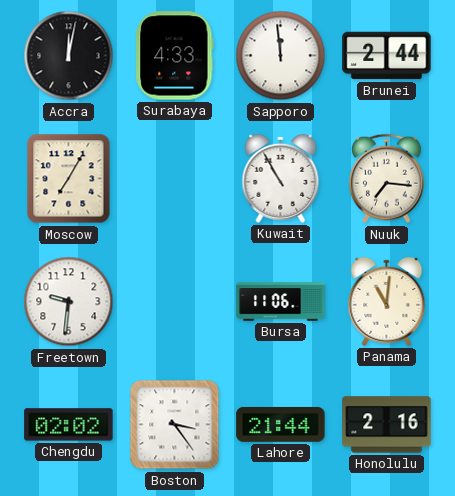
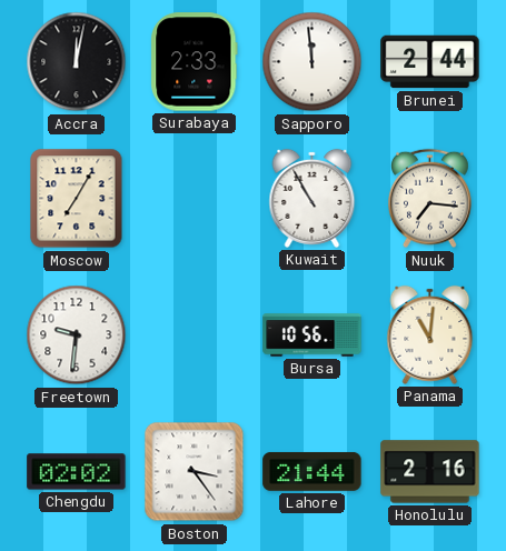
Surabaya: 4:33 -> 2:33 (195, 62)
Bursa: 11:06 -> 10:56 (312, 335)
